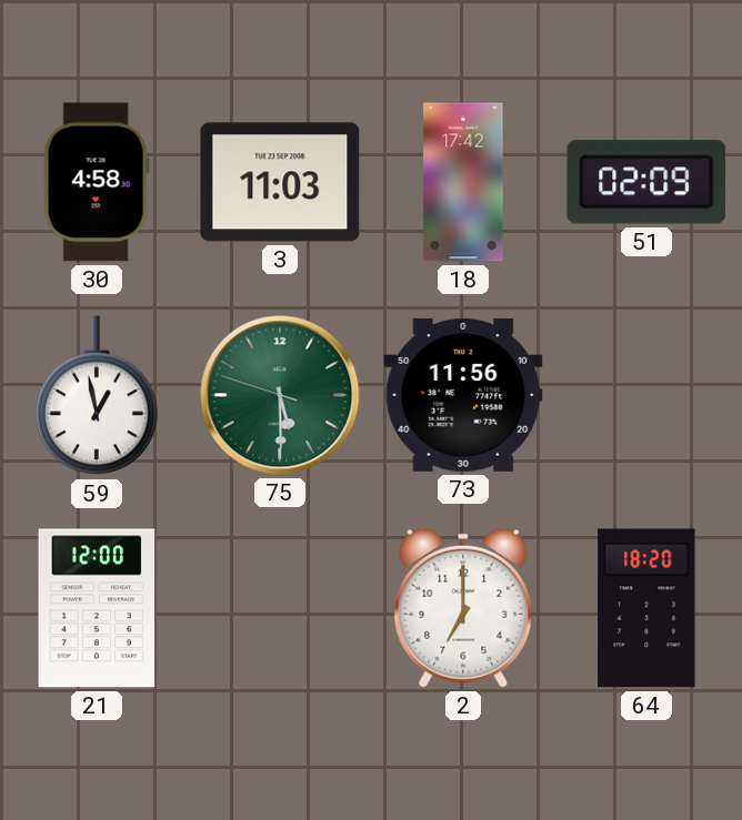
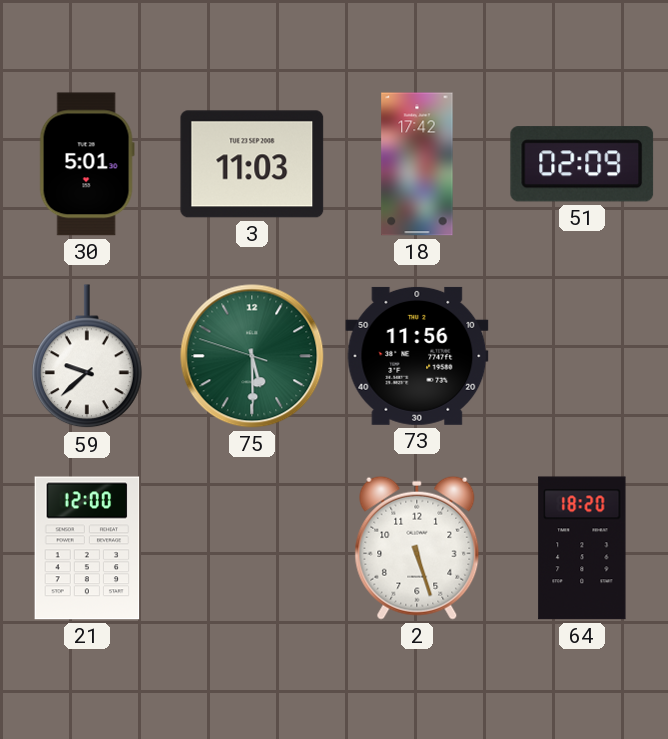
30: 4:58 -> 5:01 (87, 164)
59: 12:58 -> 9:38 (88, 357)
2: 7:00 -> 5:27 (417, 548)
